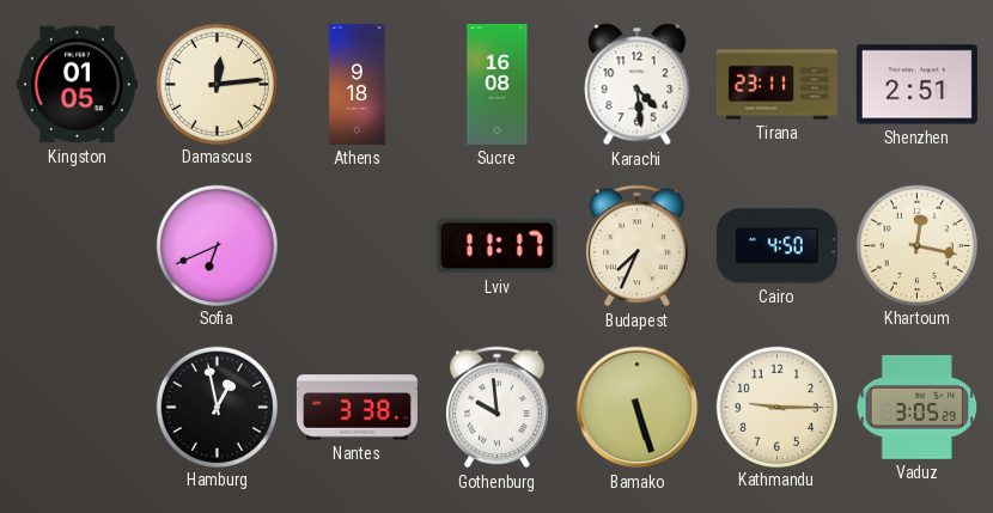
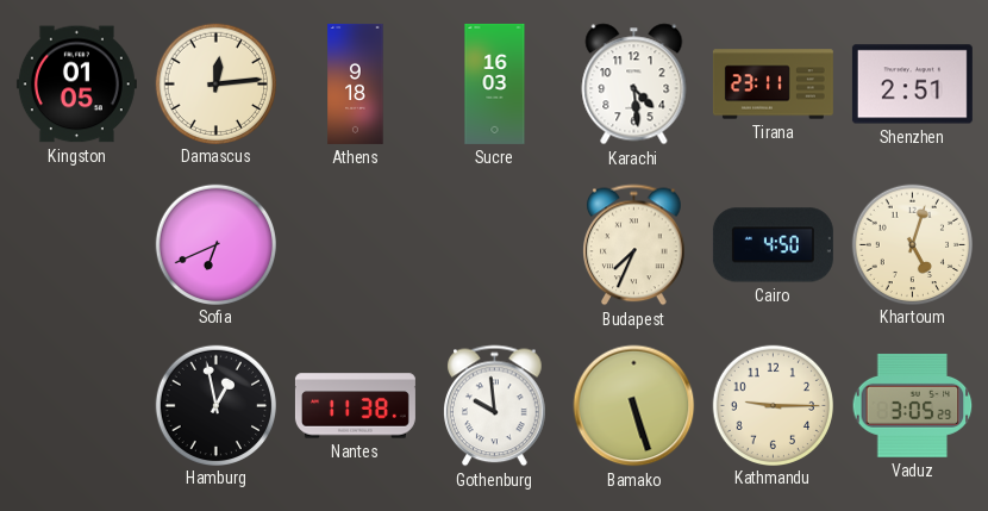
Sucre: 16:08 -> 16:03 (495, 83)
Lviv: 11:17 -> none (496, 246)
Khartoum: 12:17 -> 5:03 (912, 244)
Nantes: 3:38 -> 11:38 (355, 406)
